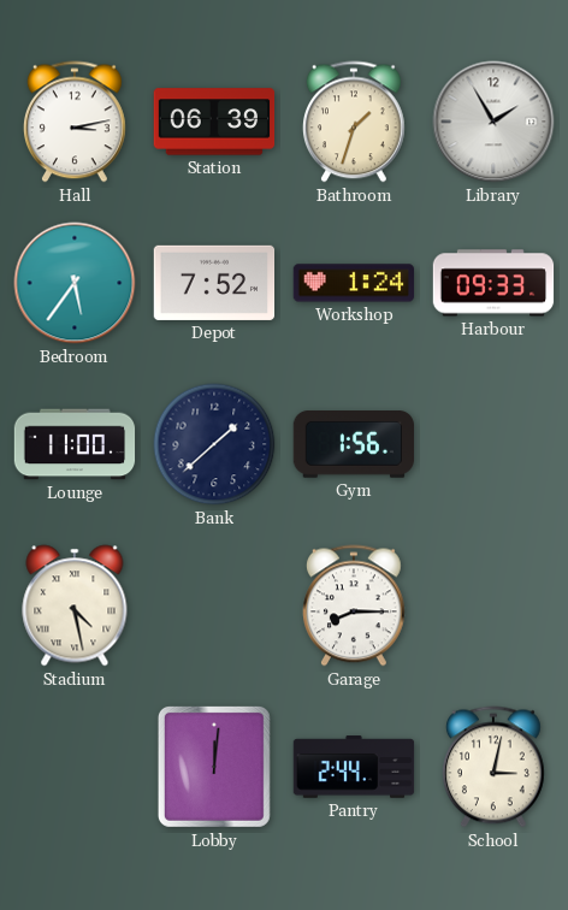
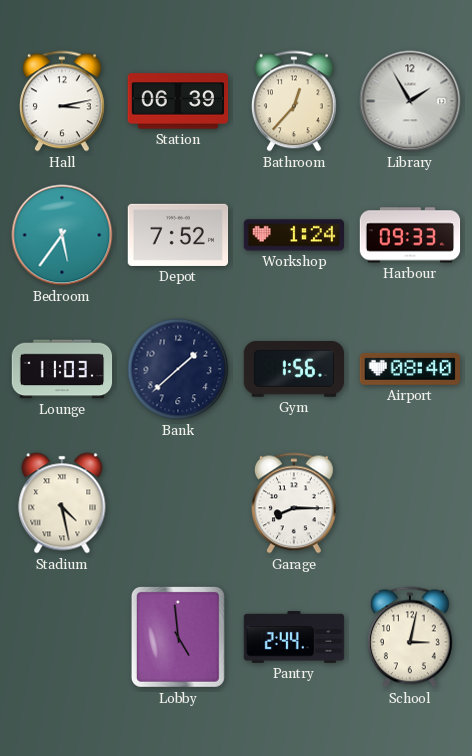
Bathroom: 1:33 -> 12:37 (294, 101)
Lounge: 11:00 -> 11:03 (62, 369)
Airport: none -> 08:40 (410, 369)
Lobby: 12:01 -> 4:59 (178, 637)
